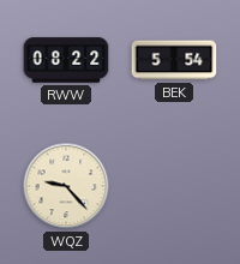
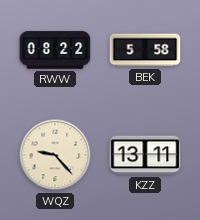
BEK: 5:54 -> 5:58 (145, 50)
KZZ: none -> 13:11 (145, 155)
